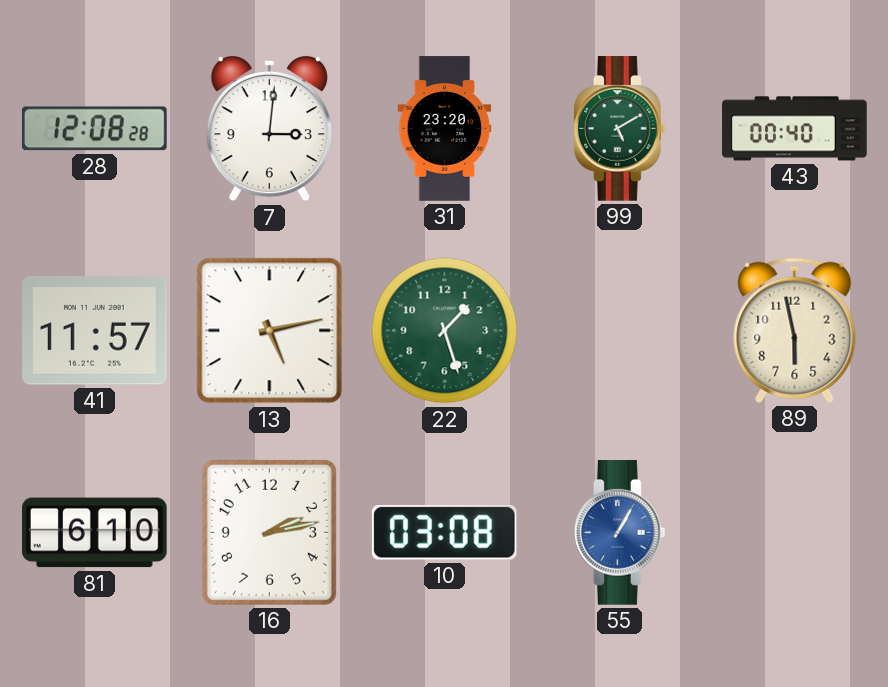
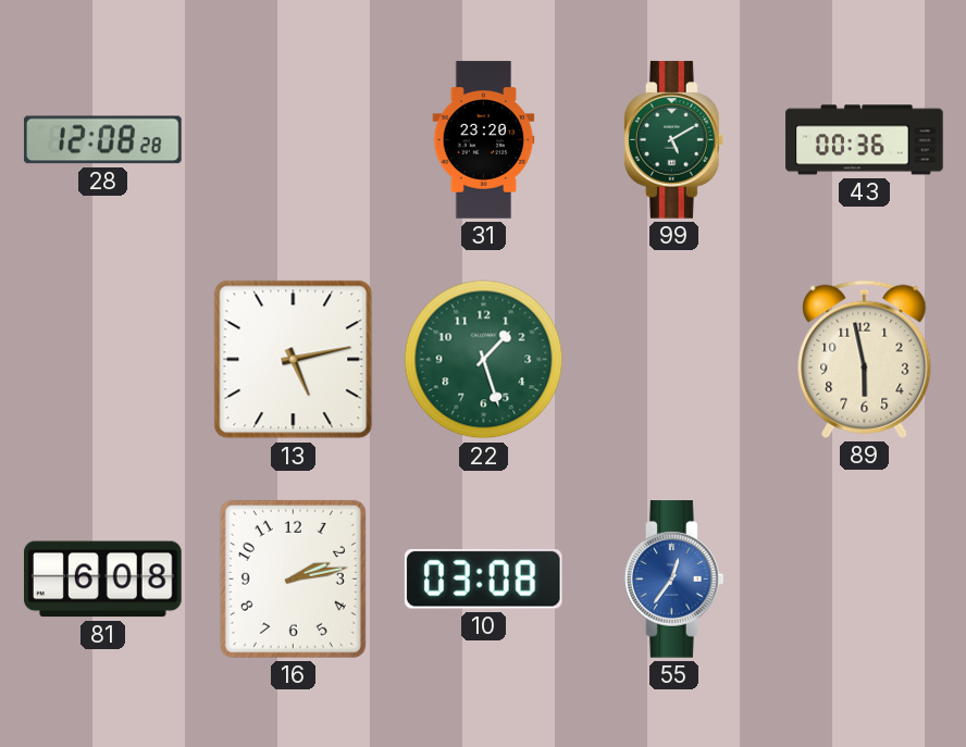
7: 3:01 -> none (269, 129)
43: 00:40 -> 00:36 (865, 140)
41: 11:57 -> none (95, 331)
81: 6:10 -> 6:08 (103, 580)
55: 1:05 -> 12:36 (674, 580)
